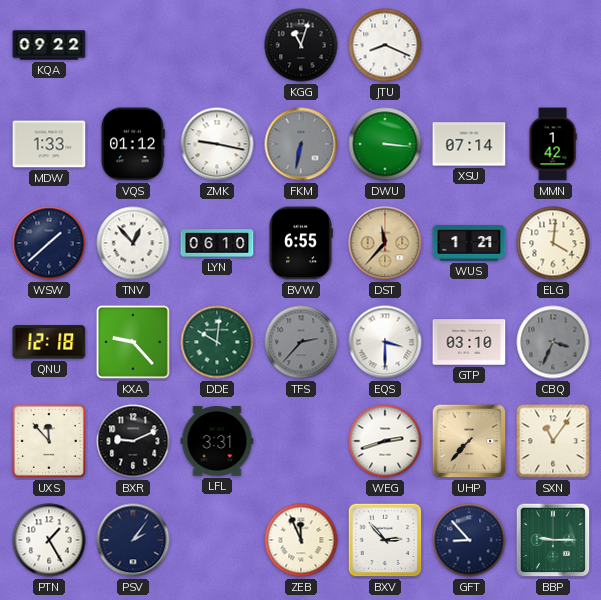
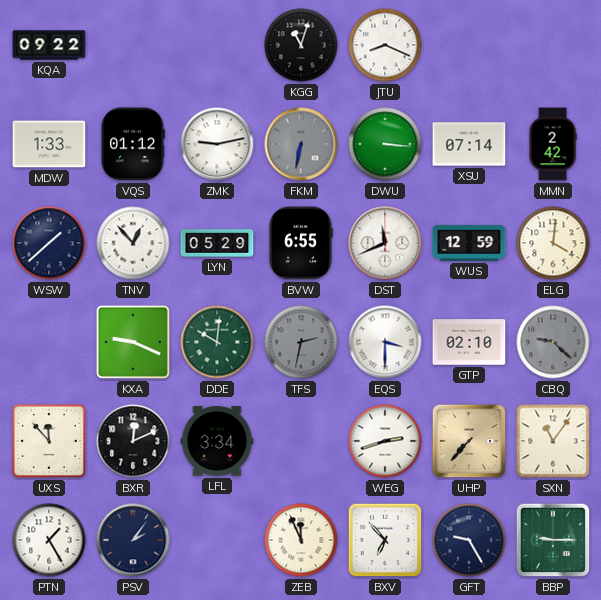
ZMK: 9:17 -> 9:13 (217, 144)
MMN: 1:42 -> 2:42 (553, 144)
LYN: 06:10 -> 05:29 (217, 243)
DST: 11:37 -> 11:41 (385, 243)
DST dial: champagne -> white (385, 243)
WUS: 1:21 -> 12:59 (469, 243)
QNU: 12:18 -> none (49, 342)
KXA: 9:23 -> 9:19 (133, 342)
TFS: 2:37 -> 2:32 (301, 342)
GTP: 03:10 -> 02:10 (469, 342)
CBQ: 3:34 -> 9:22 (553, 342)
BXR: 9:11 -> 12:11 (133, 441)
LFL: 3:31 -> 3:34 (217, 441)
BXV: 2:53 -> 6:53 (385, 540)
GFT: 8:53 -> 9:25 (469, 540)
